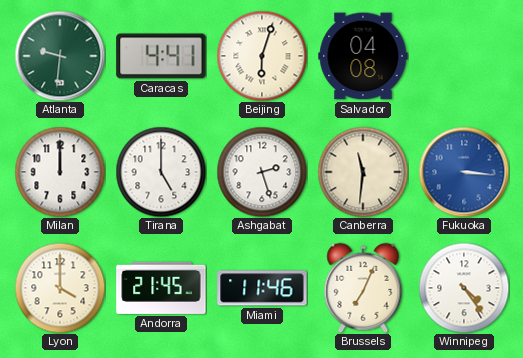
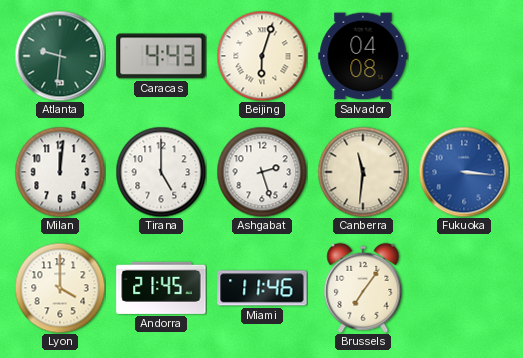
Caracas: 4:41 -> 4:43 (161, 56)
Milan: 12:00 -> 12:01 (60, 172)
Brussels: 7:04 -> 7:06 (363, 288)
Winnipeg: 4:24 -> none (464, 288)
